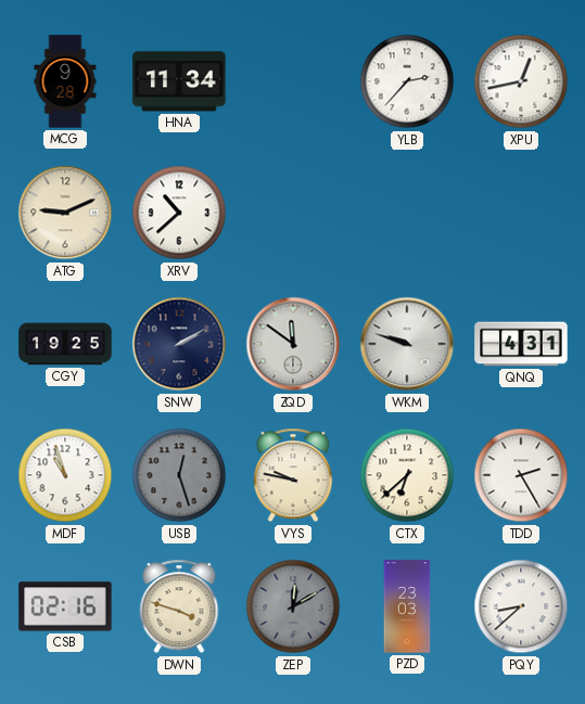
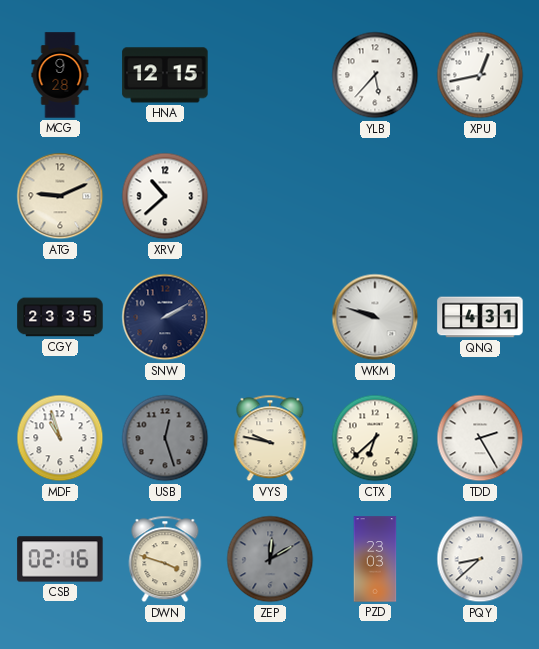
HNA: 11:34 -> 12:15 (165, 75)
YLB: 2:37 -> 5:37 (375, 75)
CGY: 19:25 -> 23:35 (60, 317)
ZQD: 11:51 -> none (293, 344)
